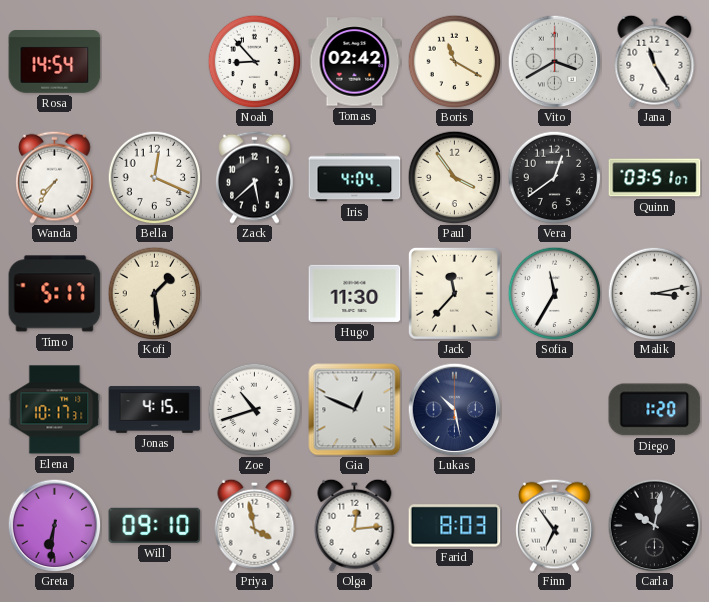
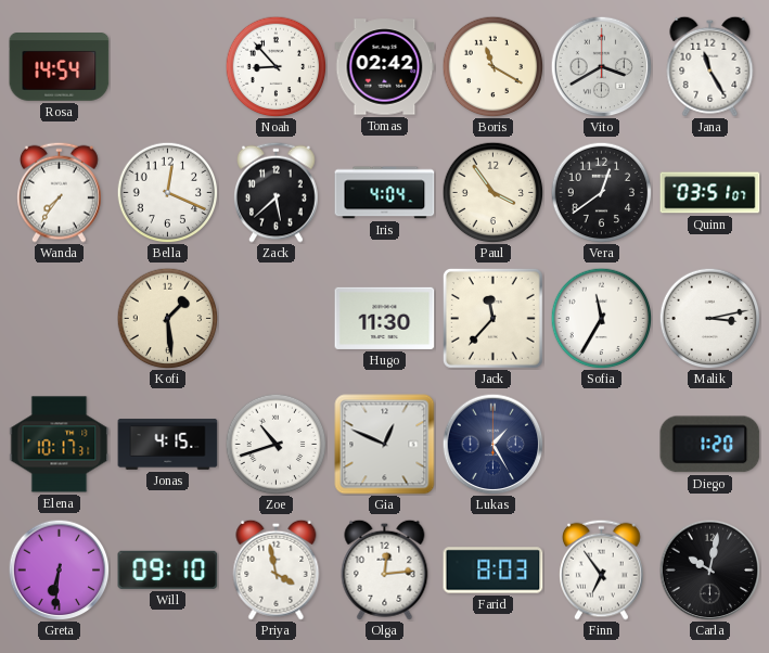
Timo: 5:17 -> none (55, 294)
Lukas: 10:28 -> 1:25 (492, 444)
